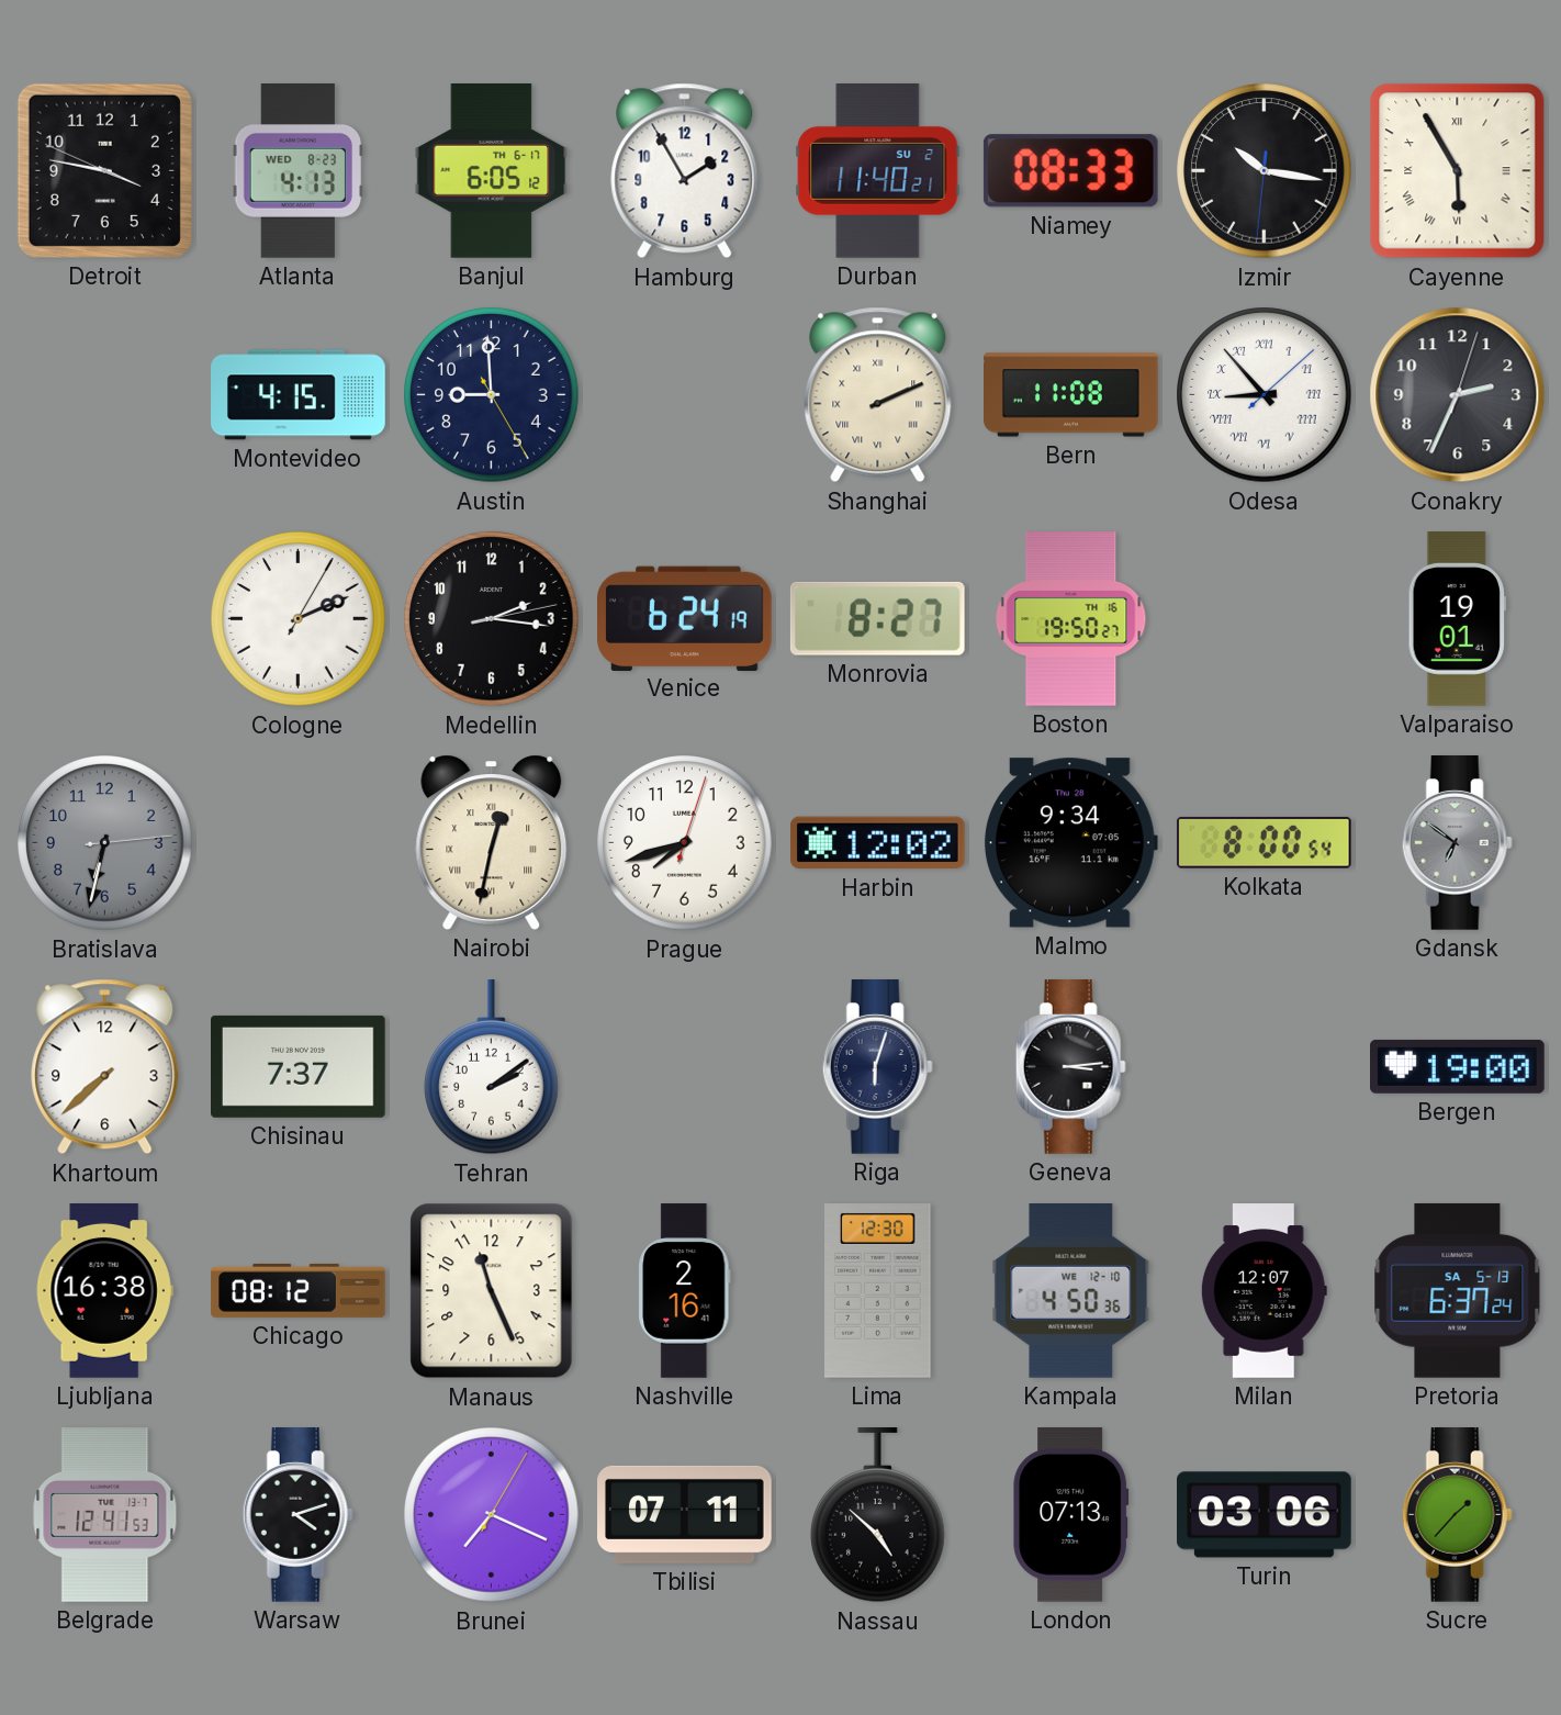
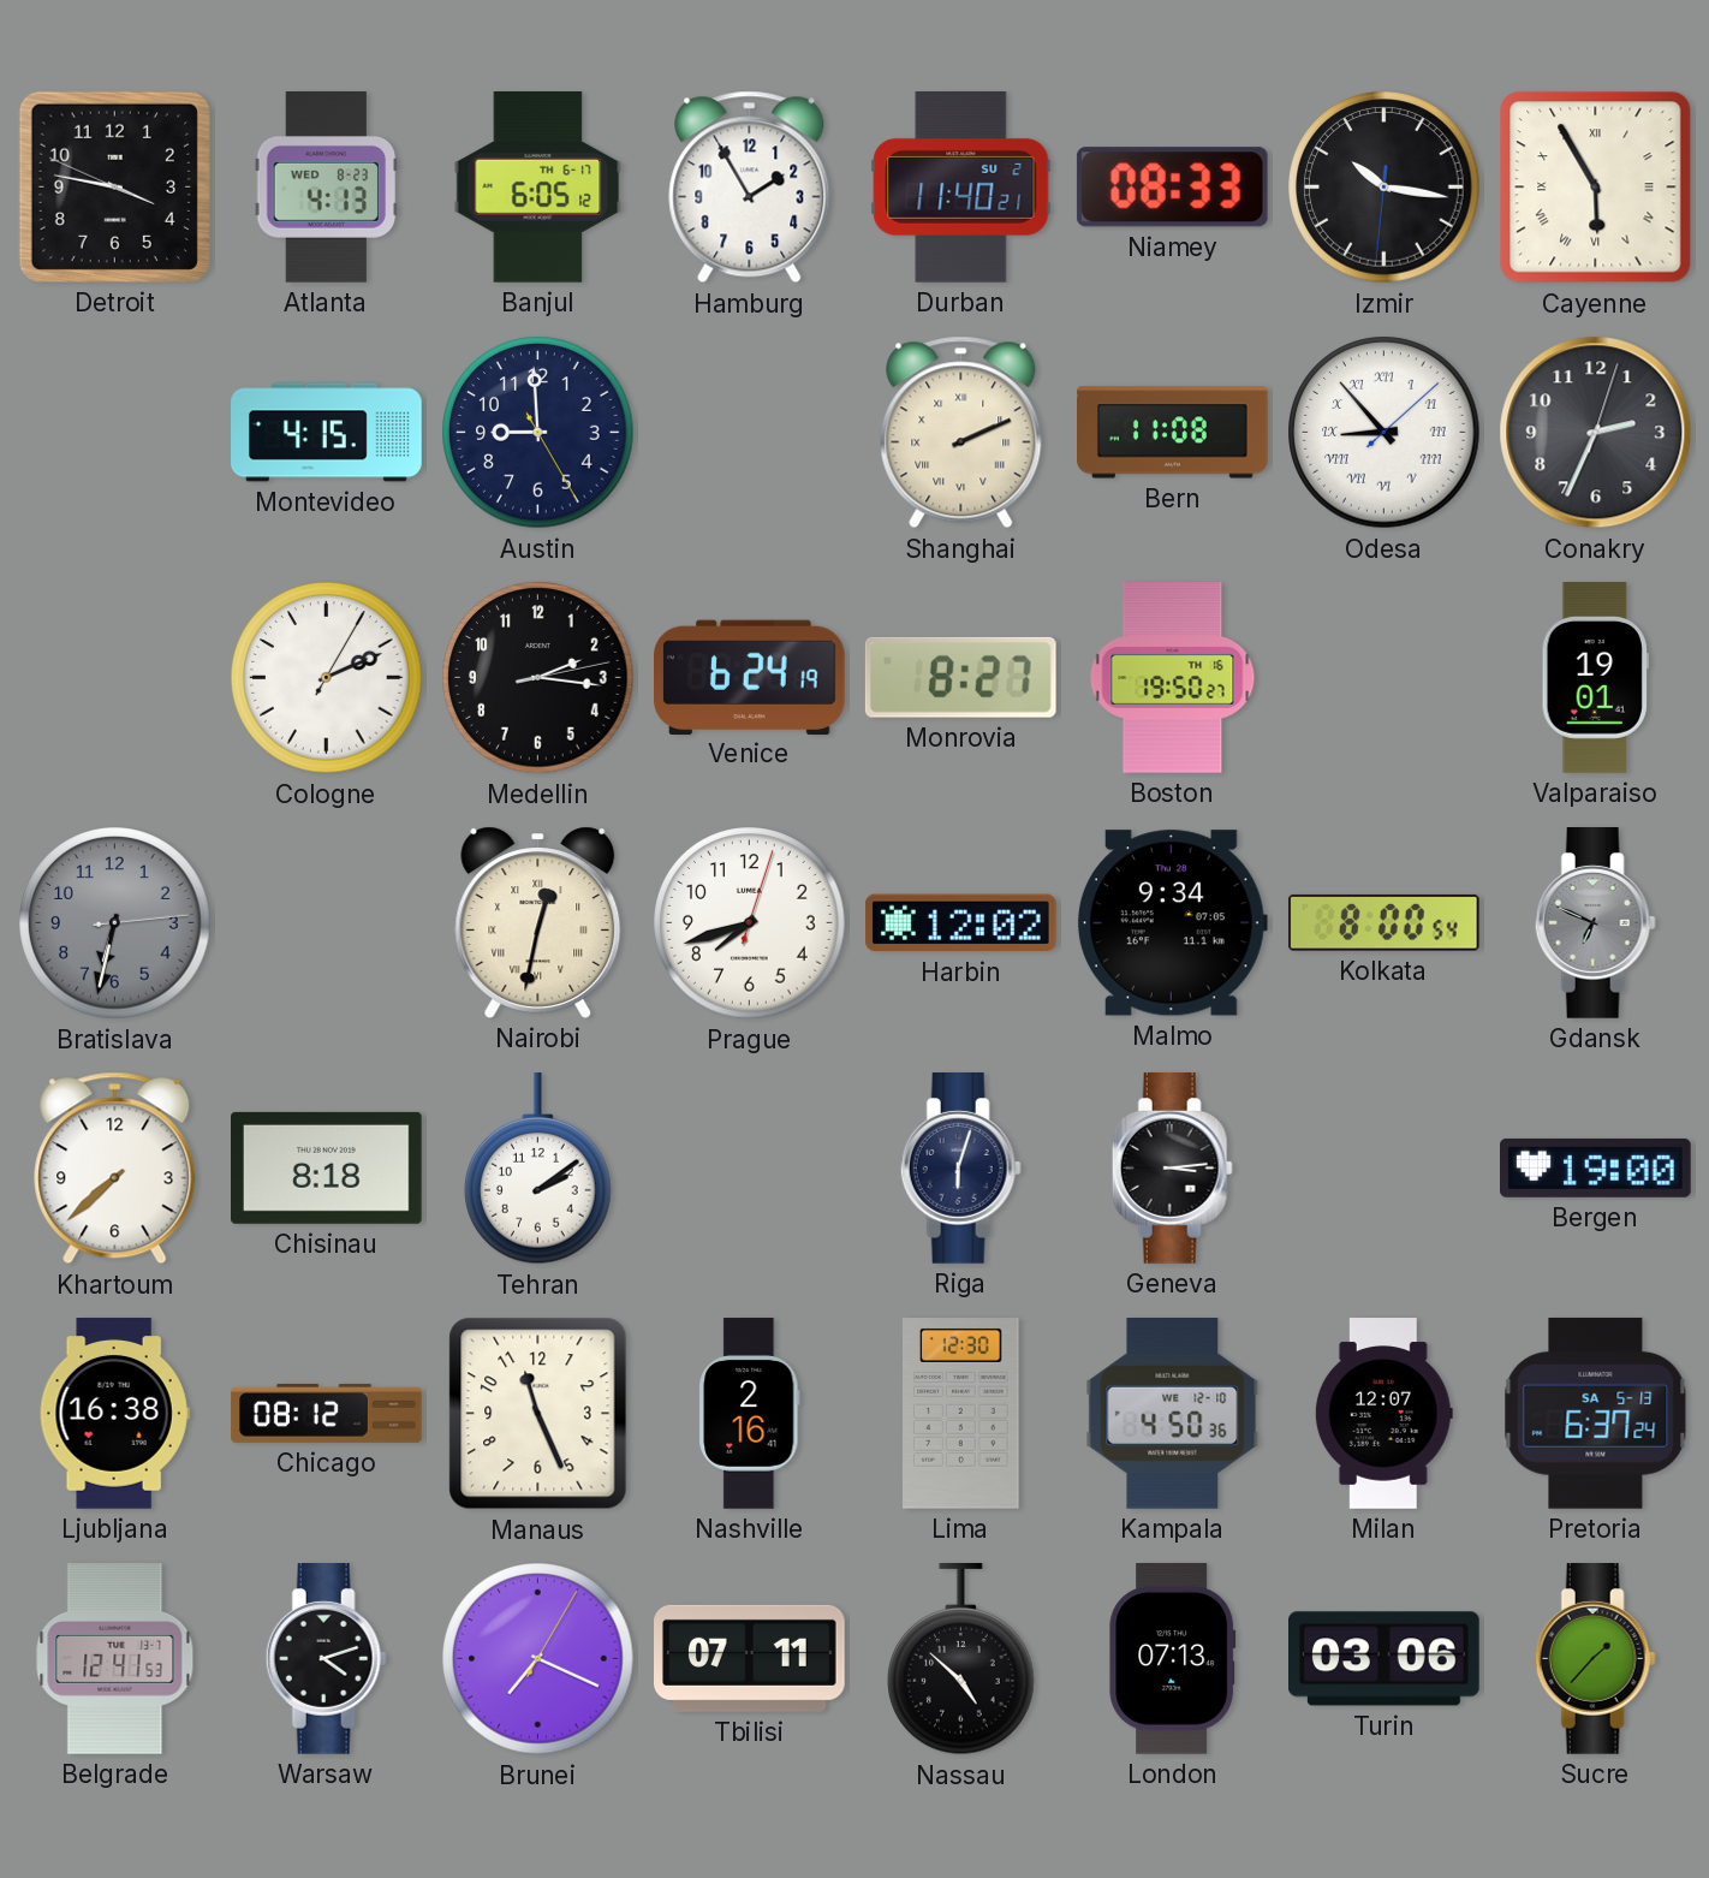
Gdansk: 6:51 -> 6:49 (1595, 923)
Chisinau: 7:37 -> 8:18 (327, 1167)
